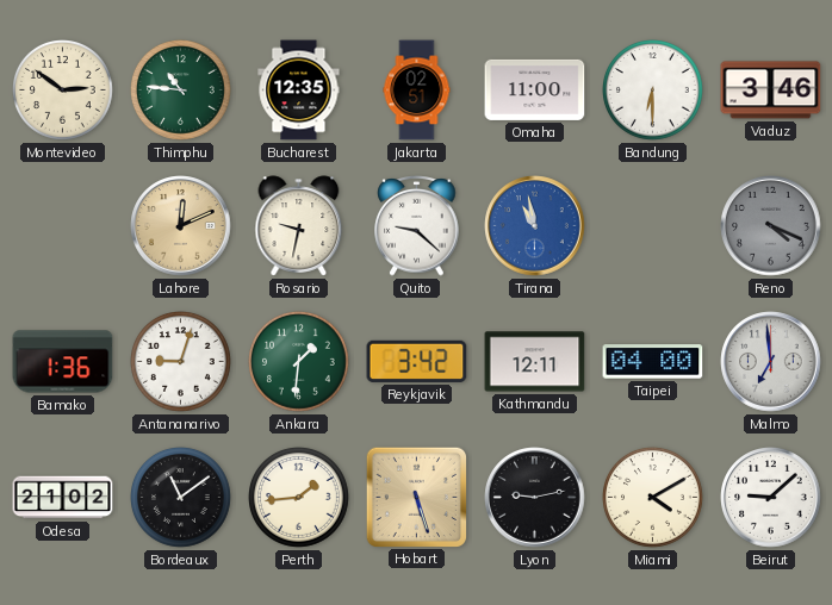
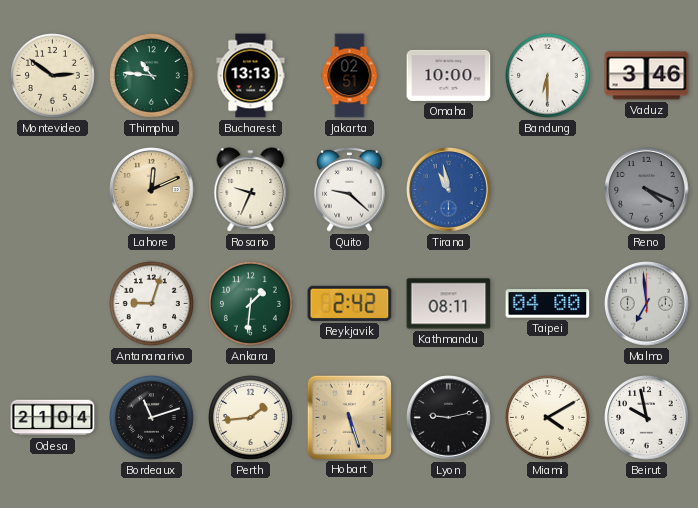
Bucharest: 12:35 -> 13:13 (251, 76)
Omaha: 11:00 -> 10:00 (449, 75)
Rosario: 9:32 -> 9:34 (251, 190)
Bamako: 1:36 -> none (63, 362)
Reykjavik: 3:42 -> 2:42 (350, 303)
Kathmandu: 12:11 -> 08:11 (449, 304)
Odesa: 21:02 -> 21:04 (53, 418)
Bordeaux: 11:09 -> 11:12 (152, 418)
Beirut: 9:08 -> 9:58 (647, 418)
